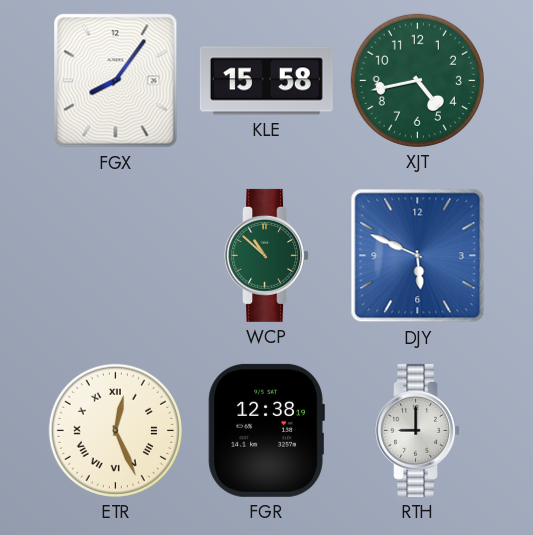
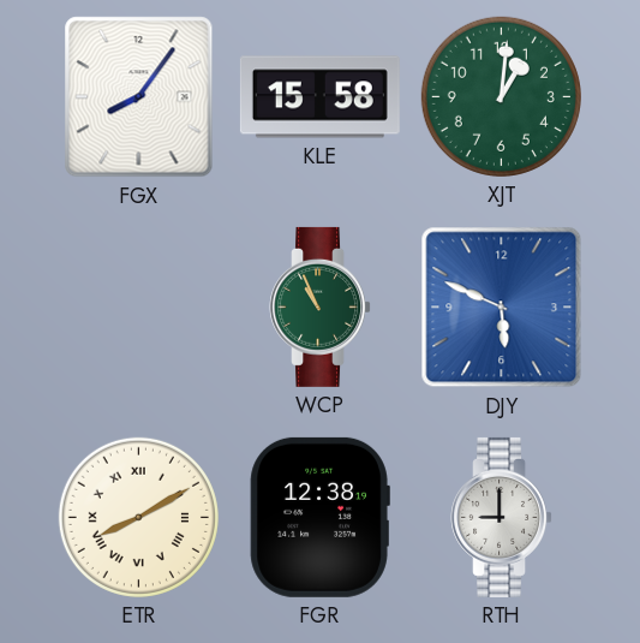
XJT: 4:43 -> 1:01 (501, 96)
WCP: 10:52 -> 10:56 (321, 306)
ETR: 12:26 -> 8:10 (138, 517)
